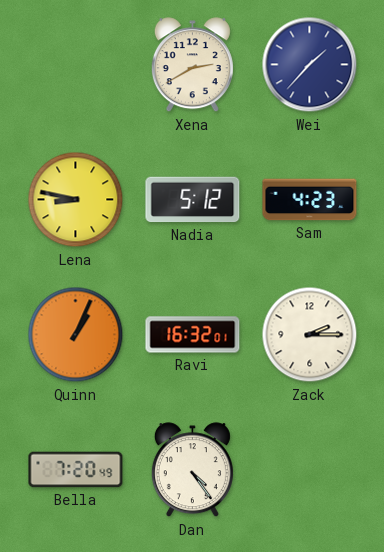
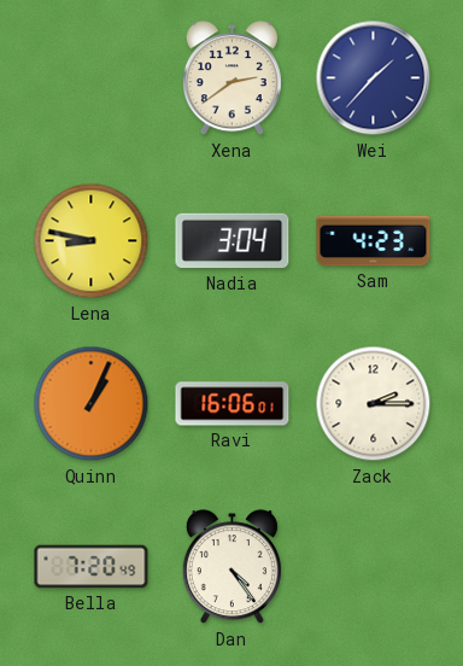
Xena: 2:40 -> 2:39 (231, 78)
Nadia: 5:12 -> 3:04 (233, 241)
Ravi: 16:32 -> 16:06 (233, 404)
